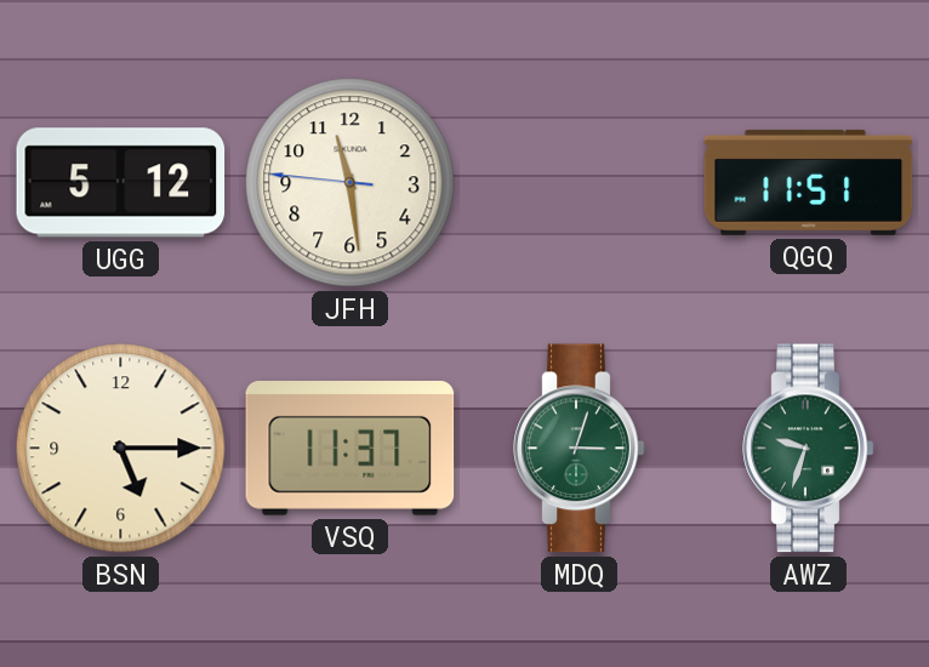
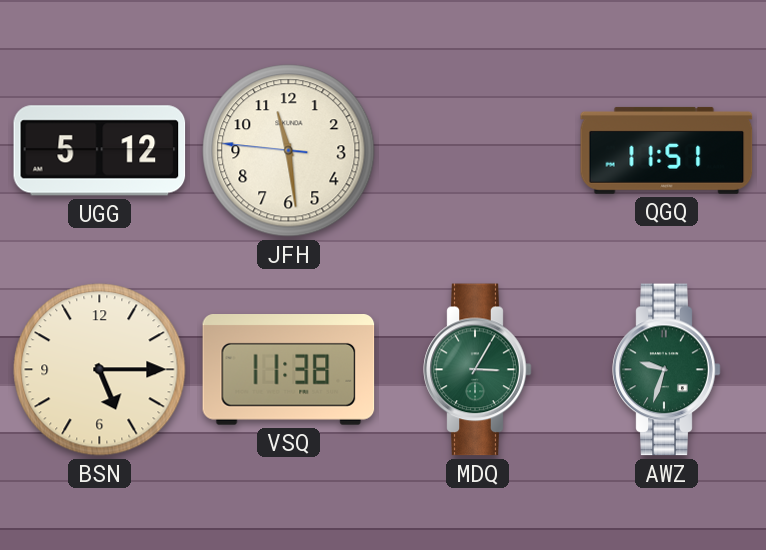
VSQ: 11:37 -> 11:38 (289, 370)
MDQ: 3:03 -> 3:05 (478, 370)
